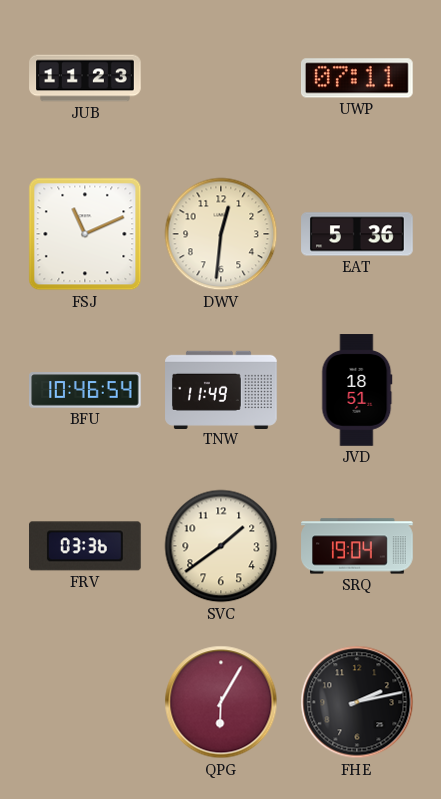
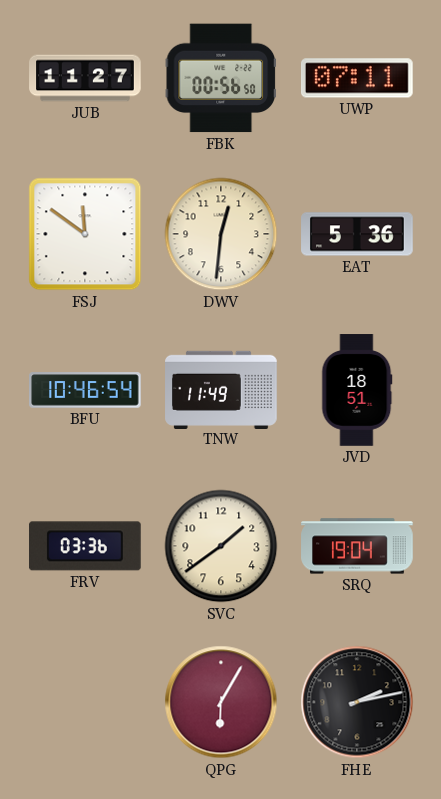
JUB: 11:23 -> 11:27 (85, 78)
FBK: none -> 00:56 (220, 78)
FSJ: 11:11 -> 11:51 (85, 234)
